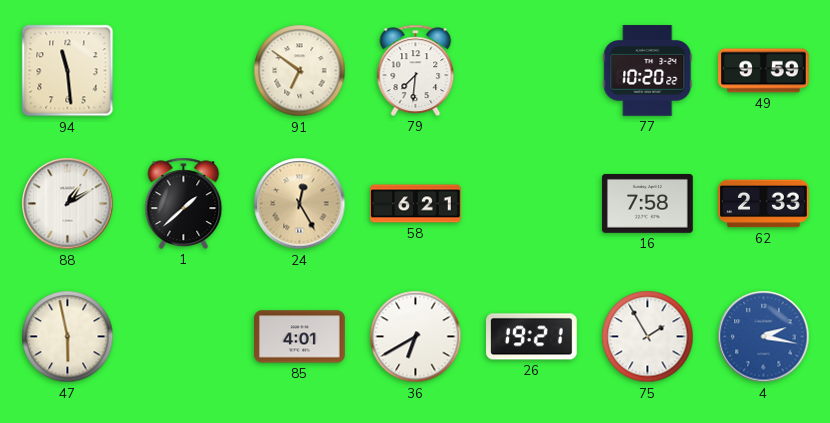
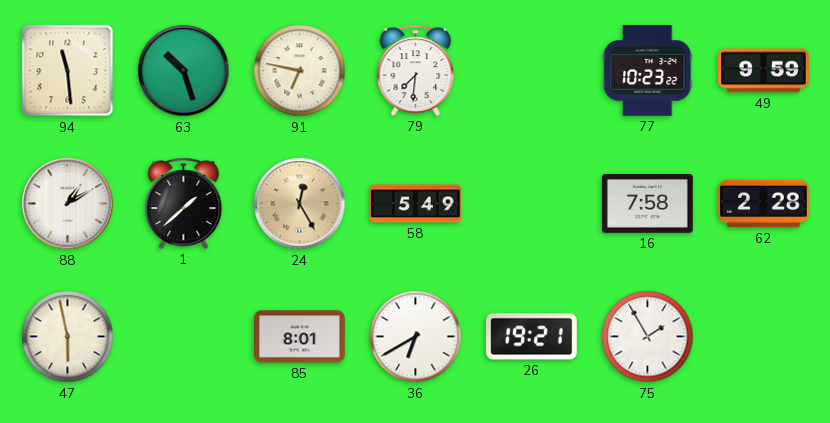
63: none -> 10:27 (184, 71)
91: 6:51 -> 6:47 (300, 71)
77: 10:20 -> 10:23 (648, 71)
58: 6:21 -> 5:49 (416, 204)
62: 2:33 -> 2:28 (764, 204)
85: 4:01 -> 8:01 (300, 337)
4: 2:17 -> none (764, 337)
